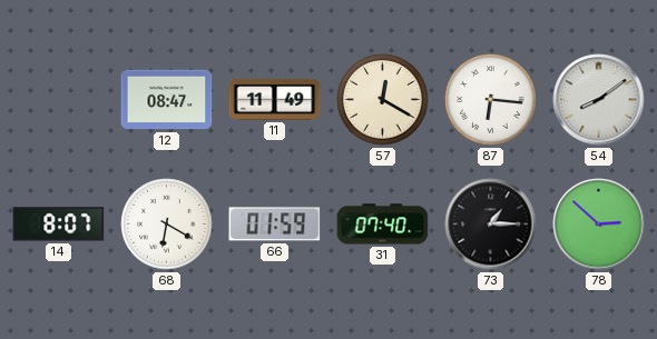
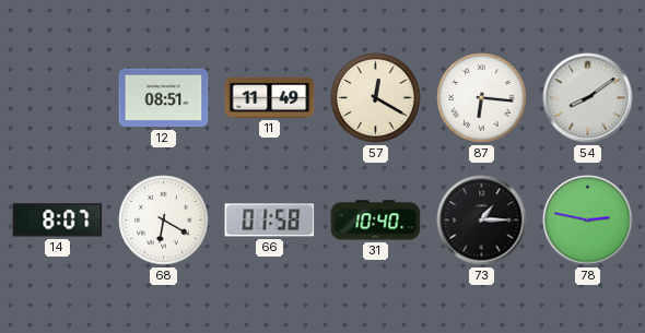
12: 08:47 -> 08:51 (164, 98)
66: 01:59 -> 01:58 (270, 221)
31: 07:40 -> 10:40 (376, 221)
78: 2:52 -> 2:47 (588, 221)
